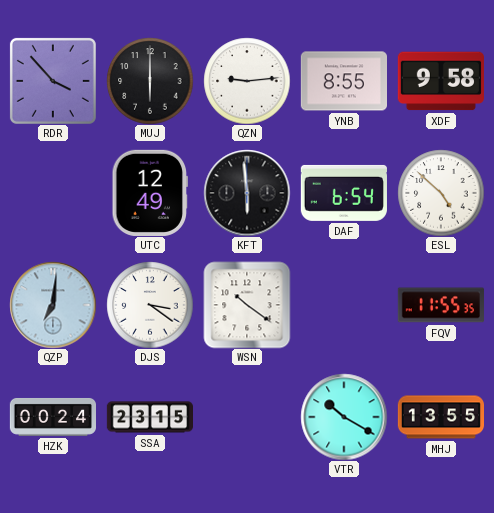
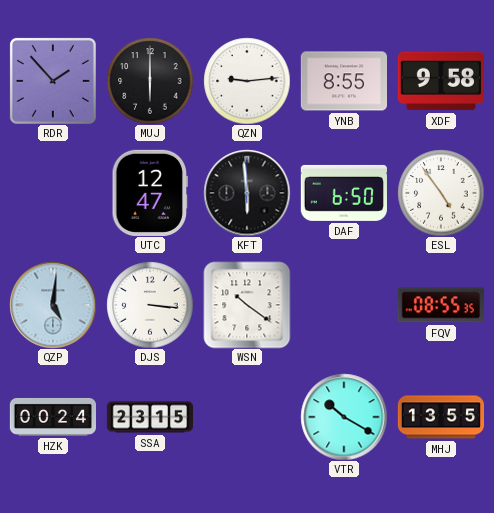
RDR: 3:53 -> 1:53 (53, 81)
UTC: 12:49 -> 12:47 (150, 193)
DAF: 6:54 -> 6:50 (344, 193)
ESL: 4:52 -> 4:54 (441, 193)
QZP: 7:01 -> 5:01 (53, 305)
DJS: 3:21 -> 3:16 (150, 305)
FQV: 11:55 -> 08:55 (441, 305)
